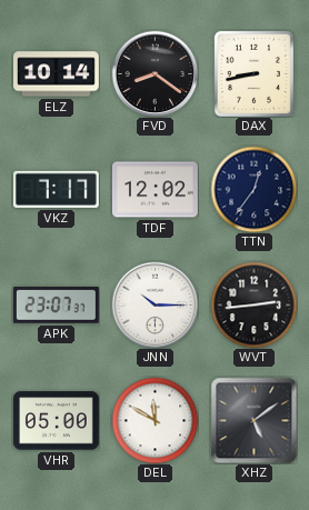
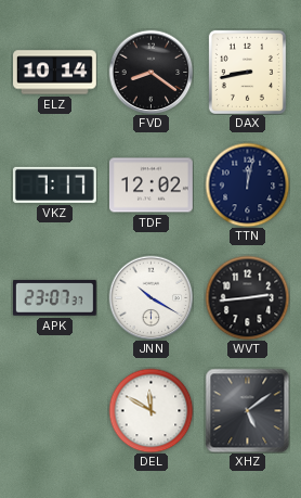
TTN: 12:36 -> 12:02 (247, 184)
JNN: 10:15 -> 10:20 (150, 297)
VHR: 05:00 -> none (56, 421)
